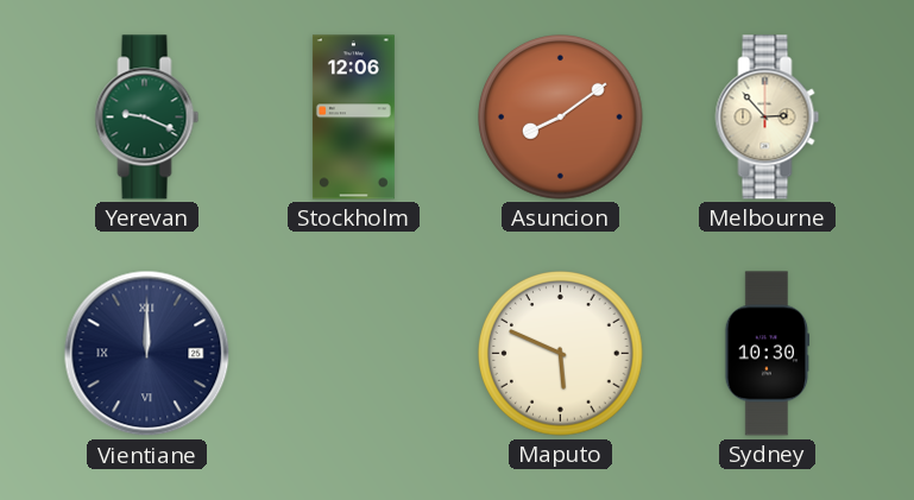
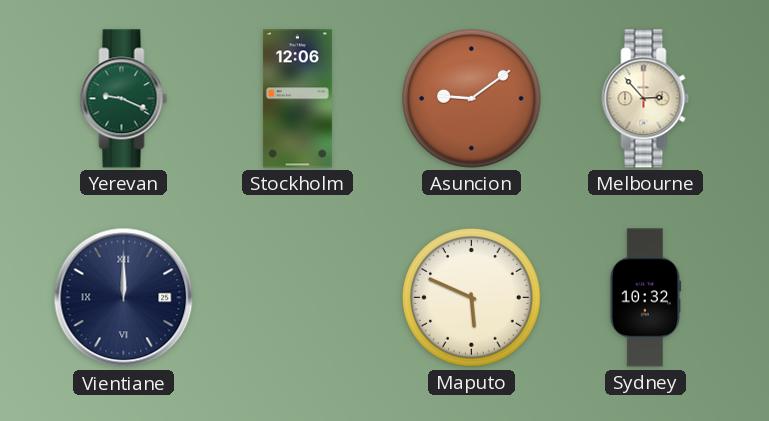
Asuncion: 8:09 -> 9:09 (472, 99)
Sydney: 10:30 -> 10:32 (646, 298)
